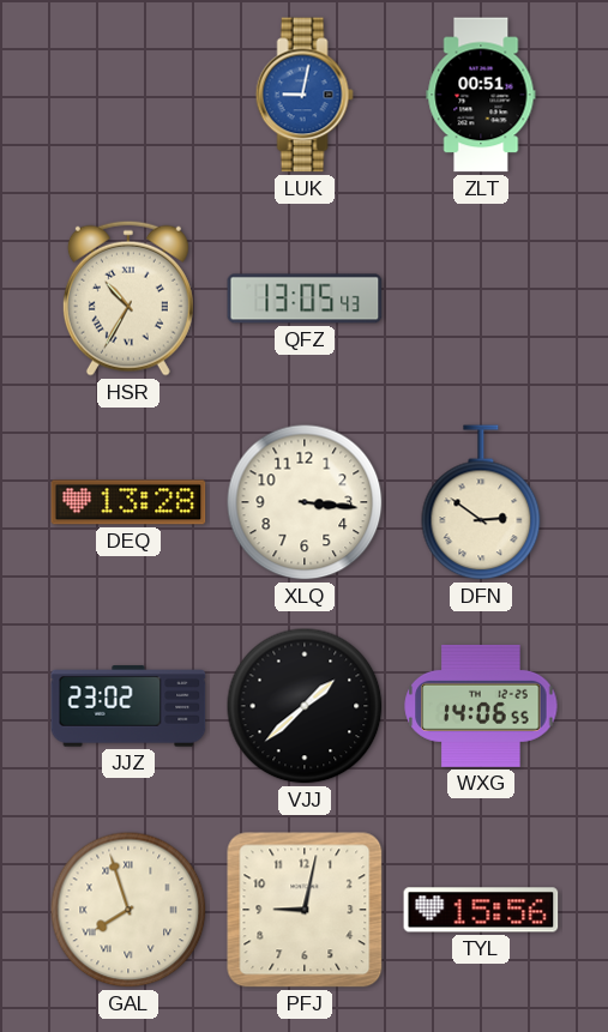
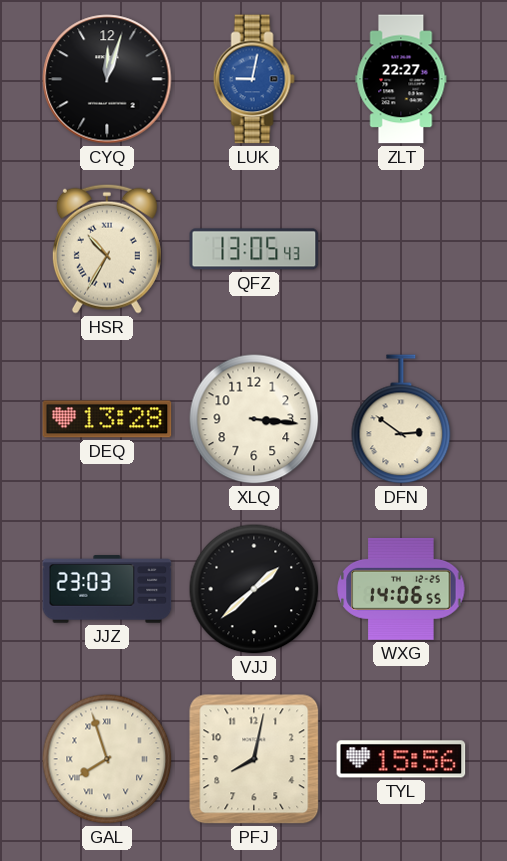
CYQ: none -> 12:03 (107, 79)
ZLT: 00:51 -> 22:27 (401, 79)
JJZ: 23:02 -> 23:03 (107, 589)
PFJ: 9:02 -> 8:02 (254, 759)
